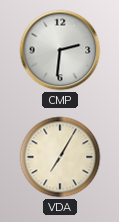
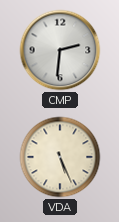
VDA: 7:05 -> 5:26 (60, 157)
